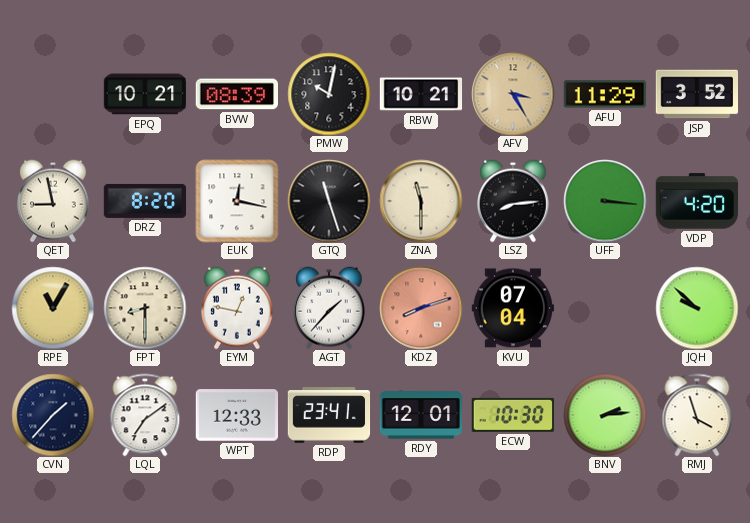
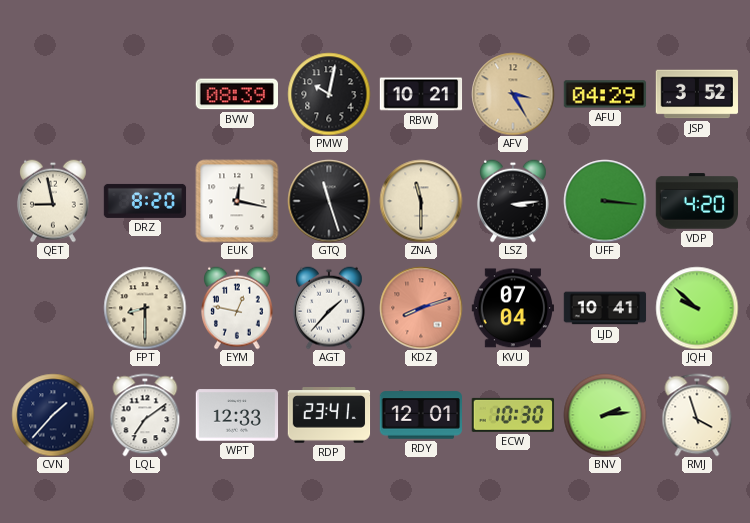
EPQ: 10:21 -> none (145, 94)
AFU: 11:29 -> 04:29 (605, 94)
LSZ: 8:14 -> 3:14 (514, 201)
RPE: 11:05 -> none (53, 308)
LJD: none -> 10:41 (605, 308)
